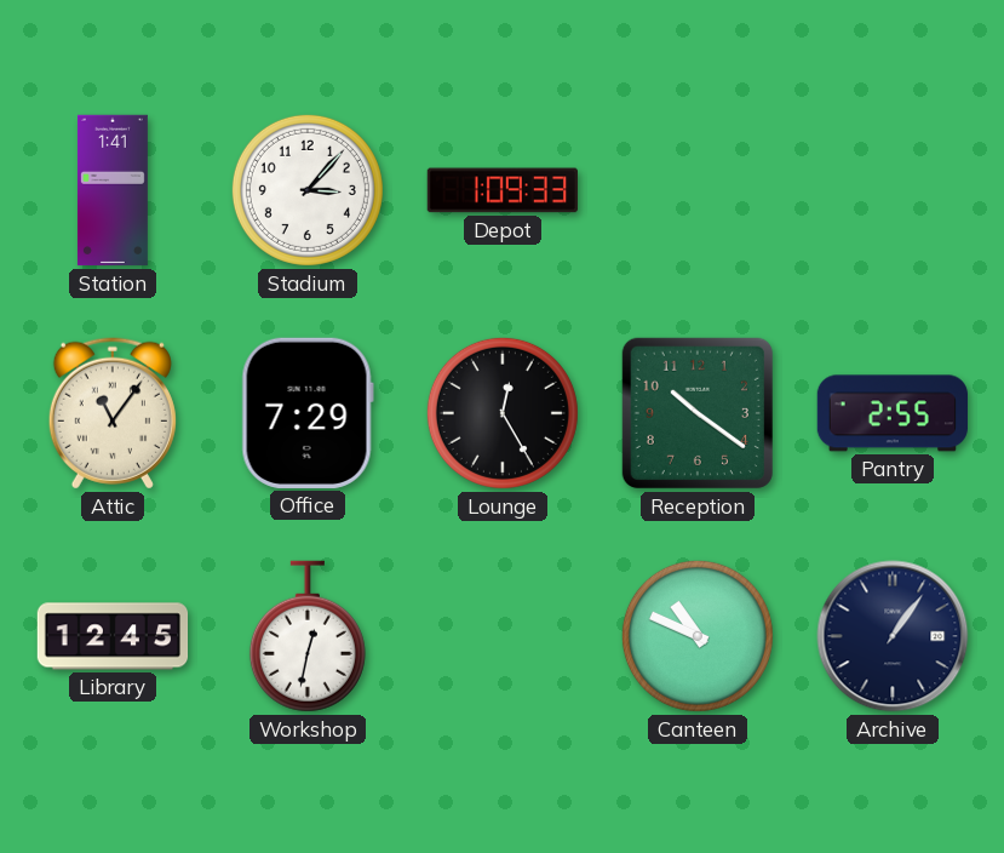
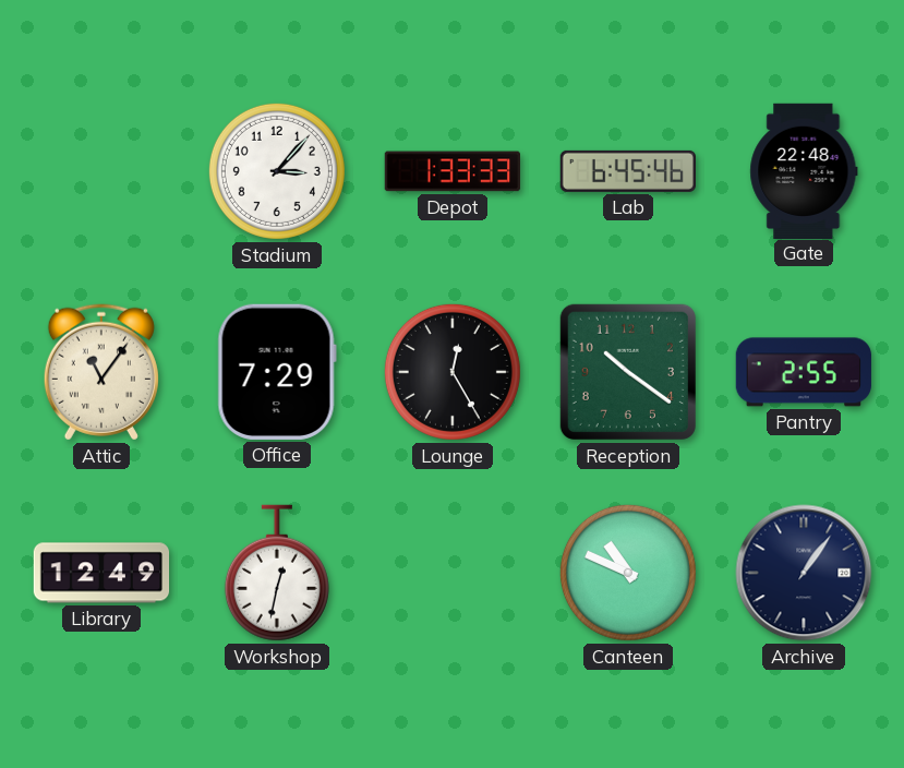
Station: 1:41 -> none (113, 190)
Depot: 1:09 -> 1:33 (451, 171)
Lab: none -> 6:45 (627, 171)
Gate: none -> 22:48 (804, 170)
Library: 12:45 -> 12:49 (101, 573)
